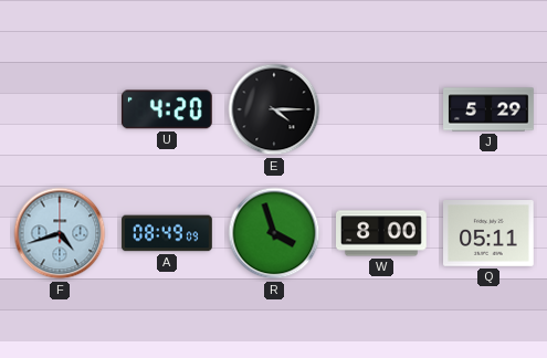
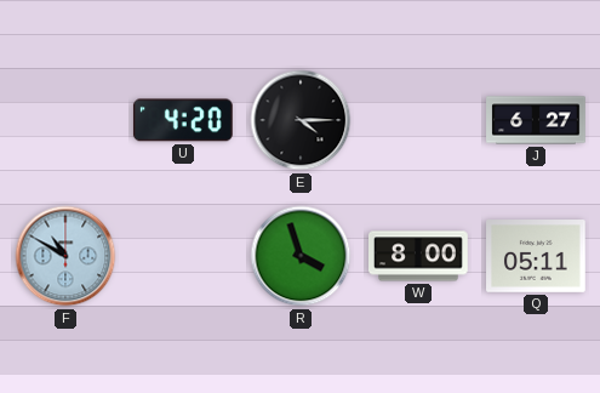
J: 5:29 -> 6:27 (536, 120)
F: 4:42 -> 10:50 (65, 256)
A: 08:49 -> none (167, 233)
